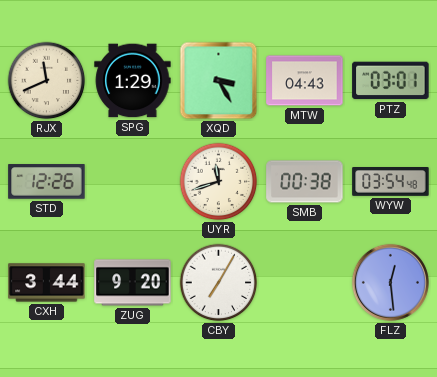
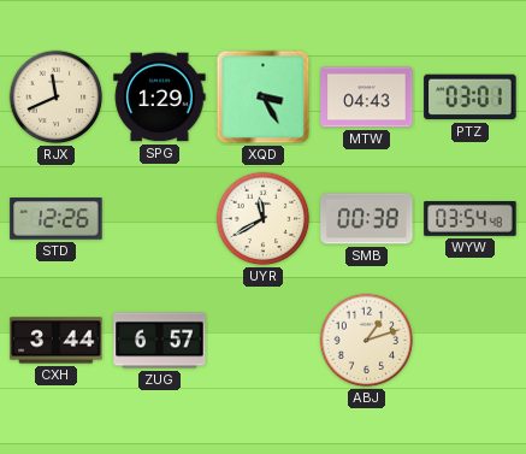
UYR: 11:42 -> 11:40 (264, 219)
ZUG: 9:20 -> 6:57 (160, 341)
CBY: 7:05 -> none (219, 283)
ABJ: none -> 1:12 (367, 341)
FLZ: 12:29 -> none (390, 282)
